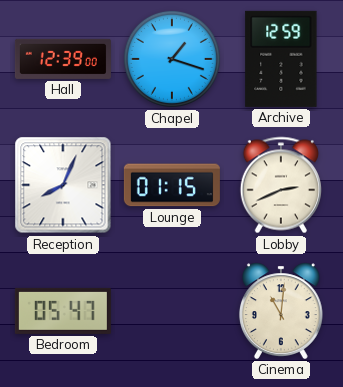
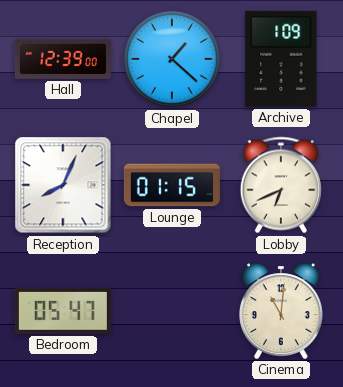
Chapel: 1:18 -> 1:22 (172, 59)
Archive: 12:59 -> 1:09 (281, 59)
Lobby: 2:41 -> 6:41 (281, 185)
